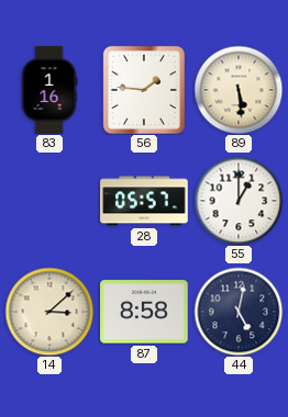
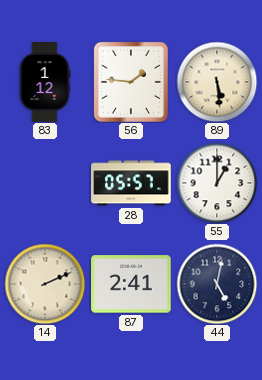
83: 1:16 -> 1:12 (45, 82)
14: 3:08 -> 2:11 (45, 284)
87: 8:58 -> 2:41 (131, 284)
